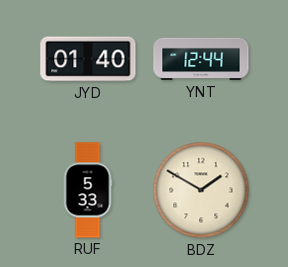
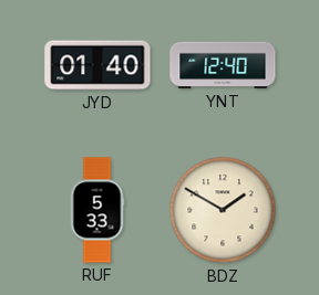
YNT: 12:44 -> 12:40 (223, 65)
